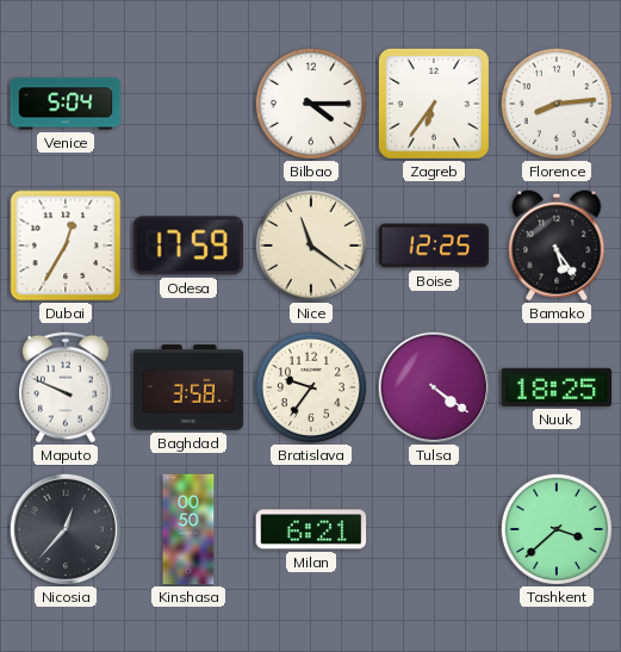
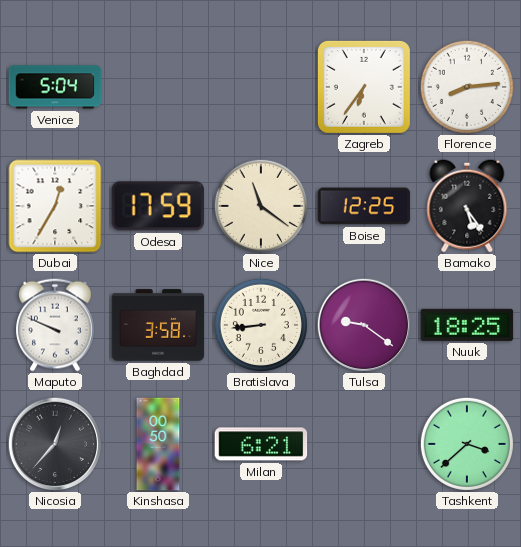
Bilbao: 4:15 -> none (311, 104)
Bratislava: 9:36 -> 8:44 (261, 325)
Tulsa: 4:21 -> 9:21 (363, 324)
